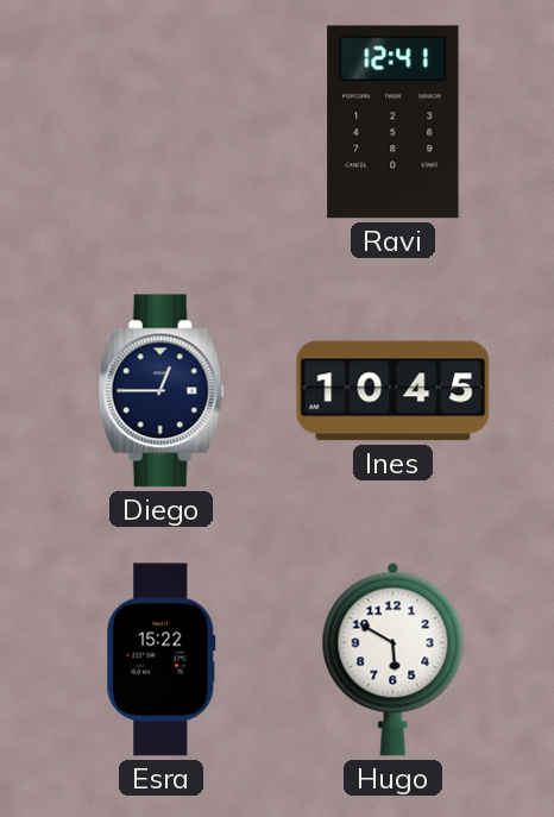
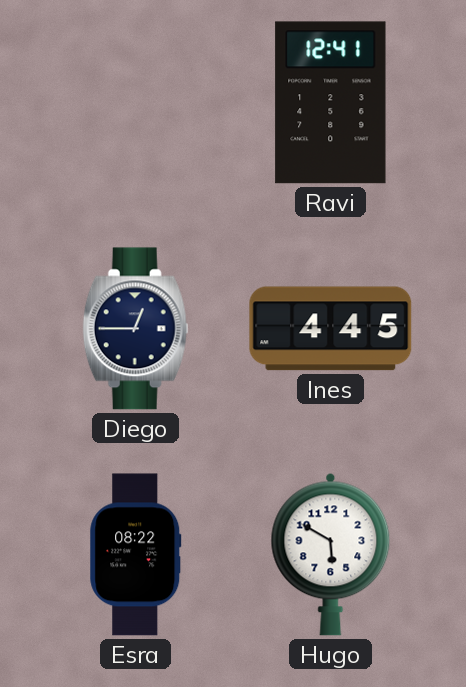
Ines: 10:45 -> 4:45 (331, 329)
Esra: 15:22 -> 08:22 (136, 555)
